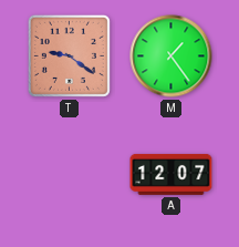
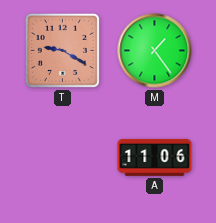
T: 9:21 -> 9:20 (62, 50)
A: 12:07 -> 11:06 (155, 157)
